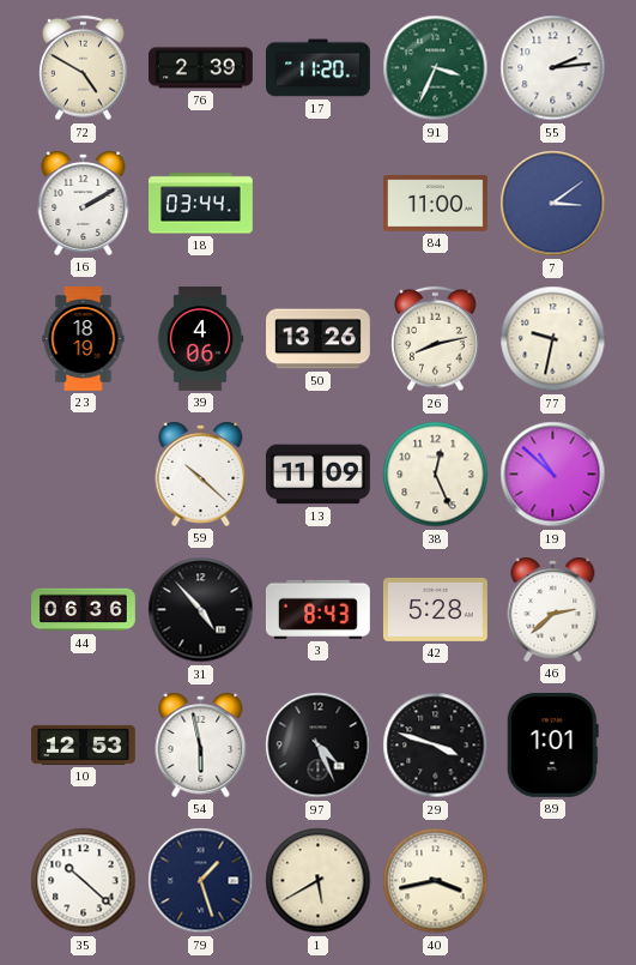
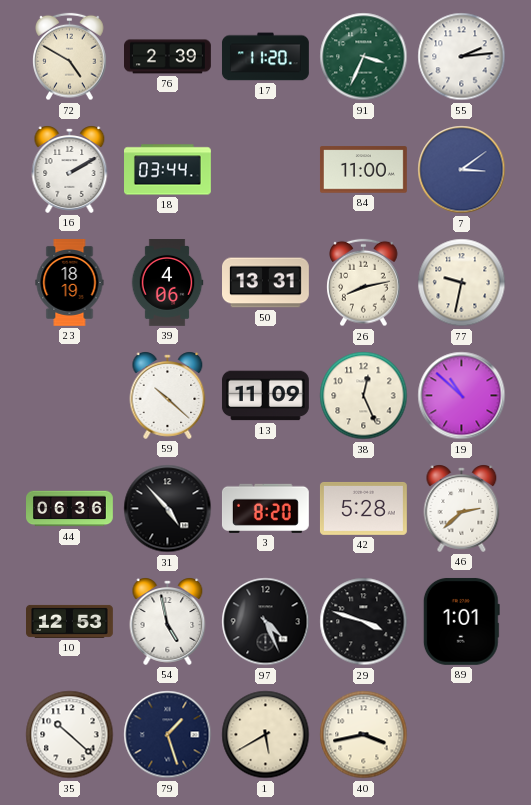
50: 13:26 -> 13:31 (266, 283)
3: 8:43 -> 8:20 (265, 508)
54: 5:58 -> 4:58 (168, 621)
